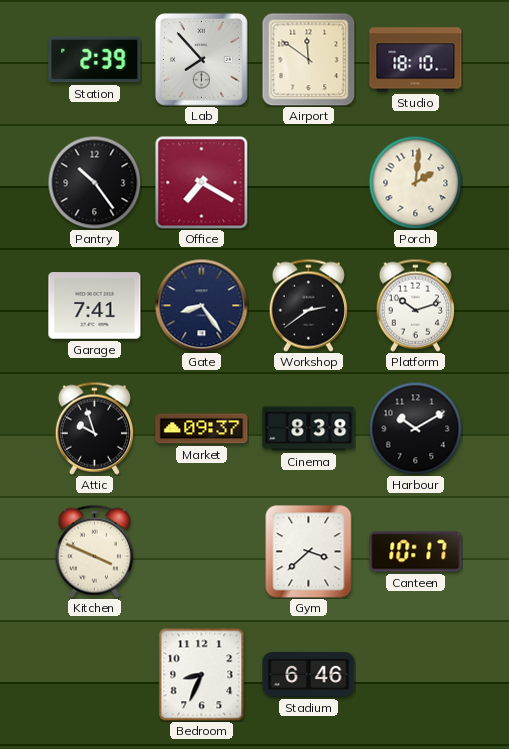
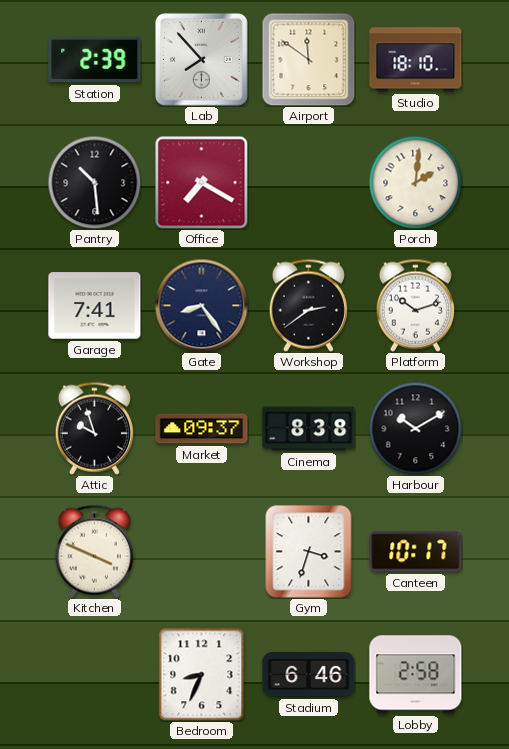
Pantry: 10:24 -> 10:29 (94, 182)
Gym: 3:38 -> 3:33 (309, 552)
Lobby: none -> 2:58 (416, 675)
